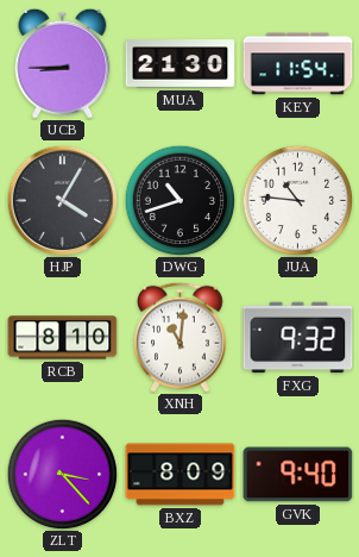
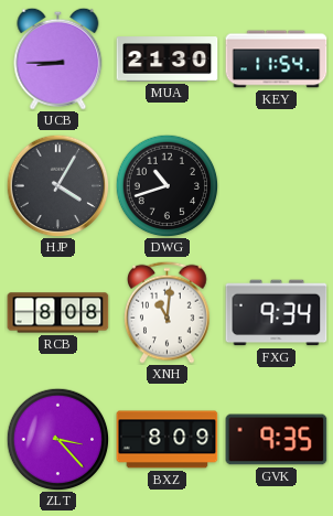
JUA: 10:46 -> none (297, 200)
RCB: 8:10 -> 8:08 (58, 313)
FXG: 9:32 -> 9:34 (277, 313)
GVK: 9:40 -> 9:35 (277, 440)
